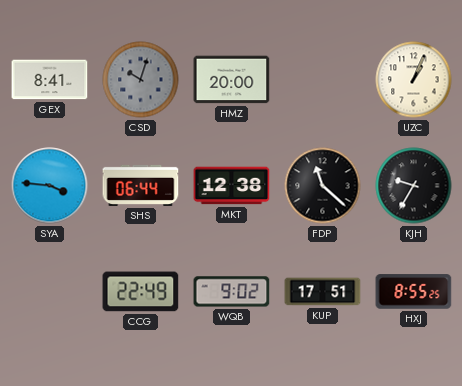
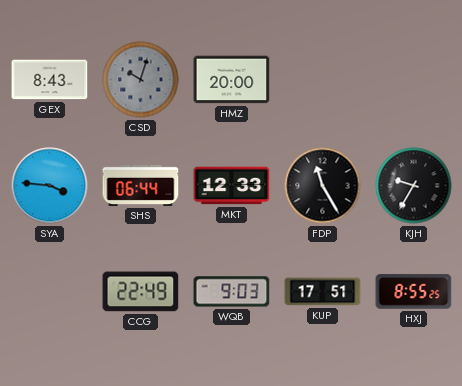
GEX: 8:41 -> 8:43 (50, 80)
UZC: 1:04 -> none (414, 80)
MKT: 12:38 -> 12:33 (232, 186)
FDP: 11:22 -> 11:25 (323, 186)
WQB: 9:02 -> 9:03 (232, 292)
